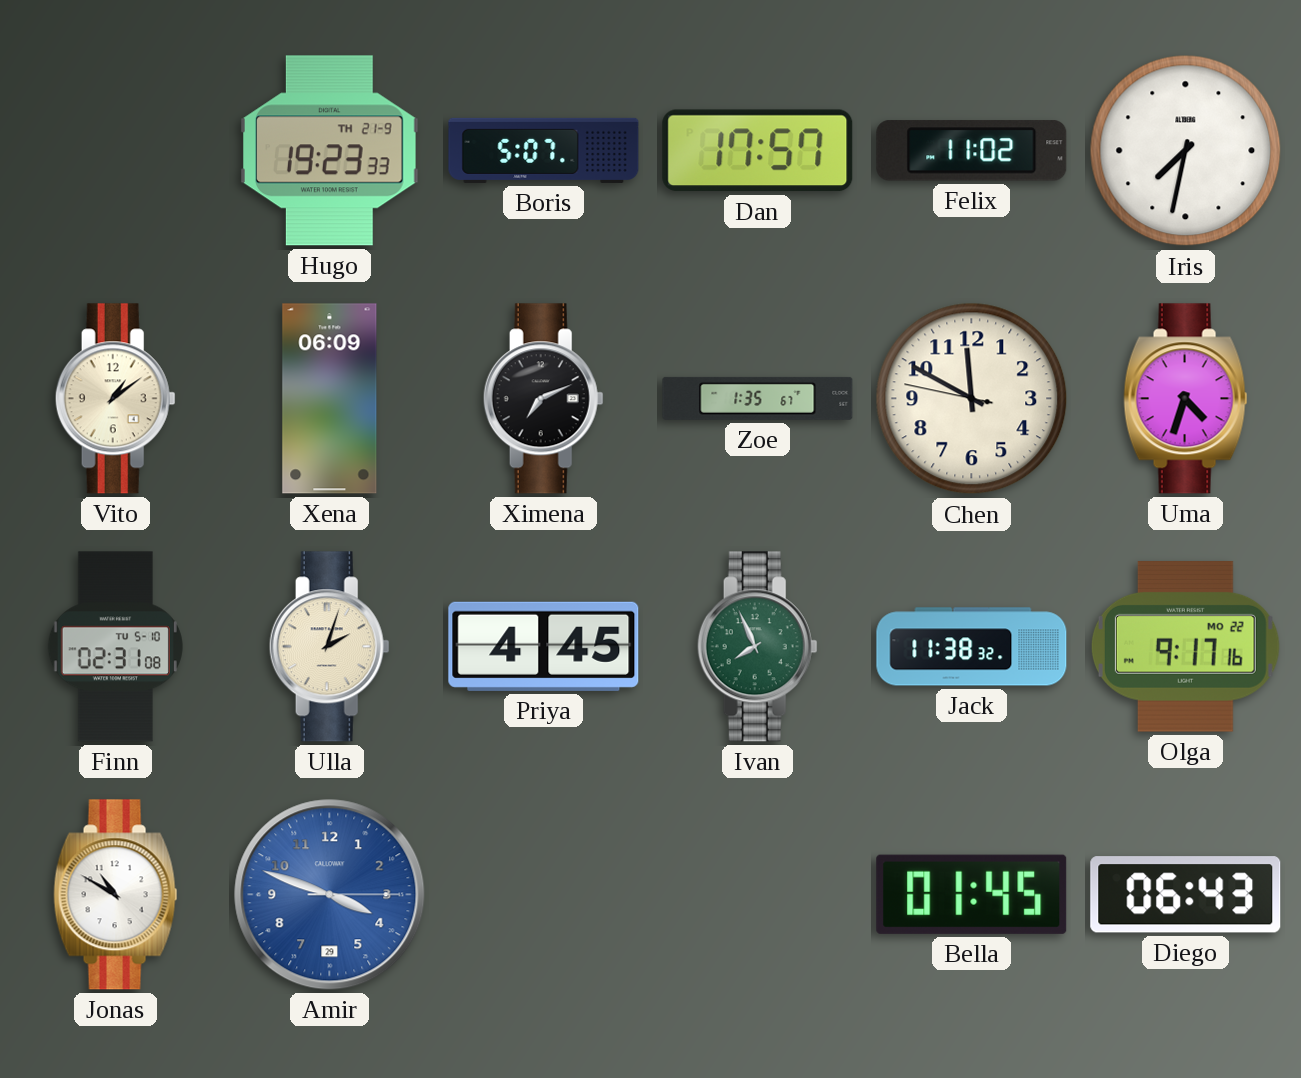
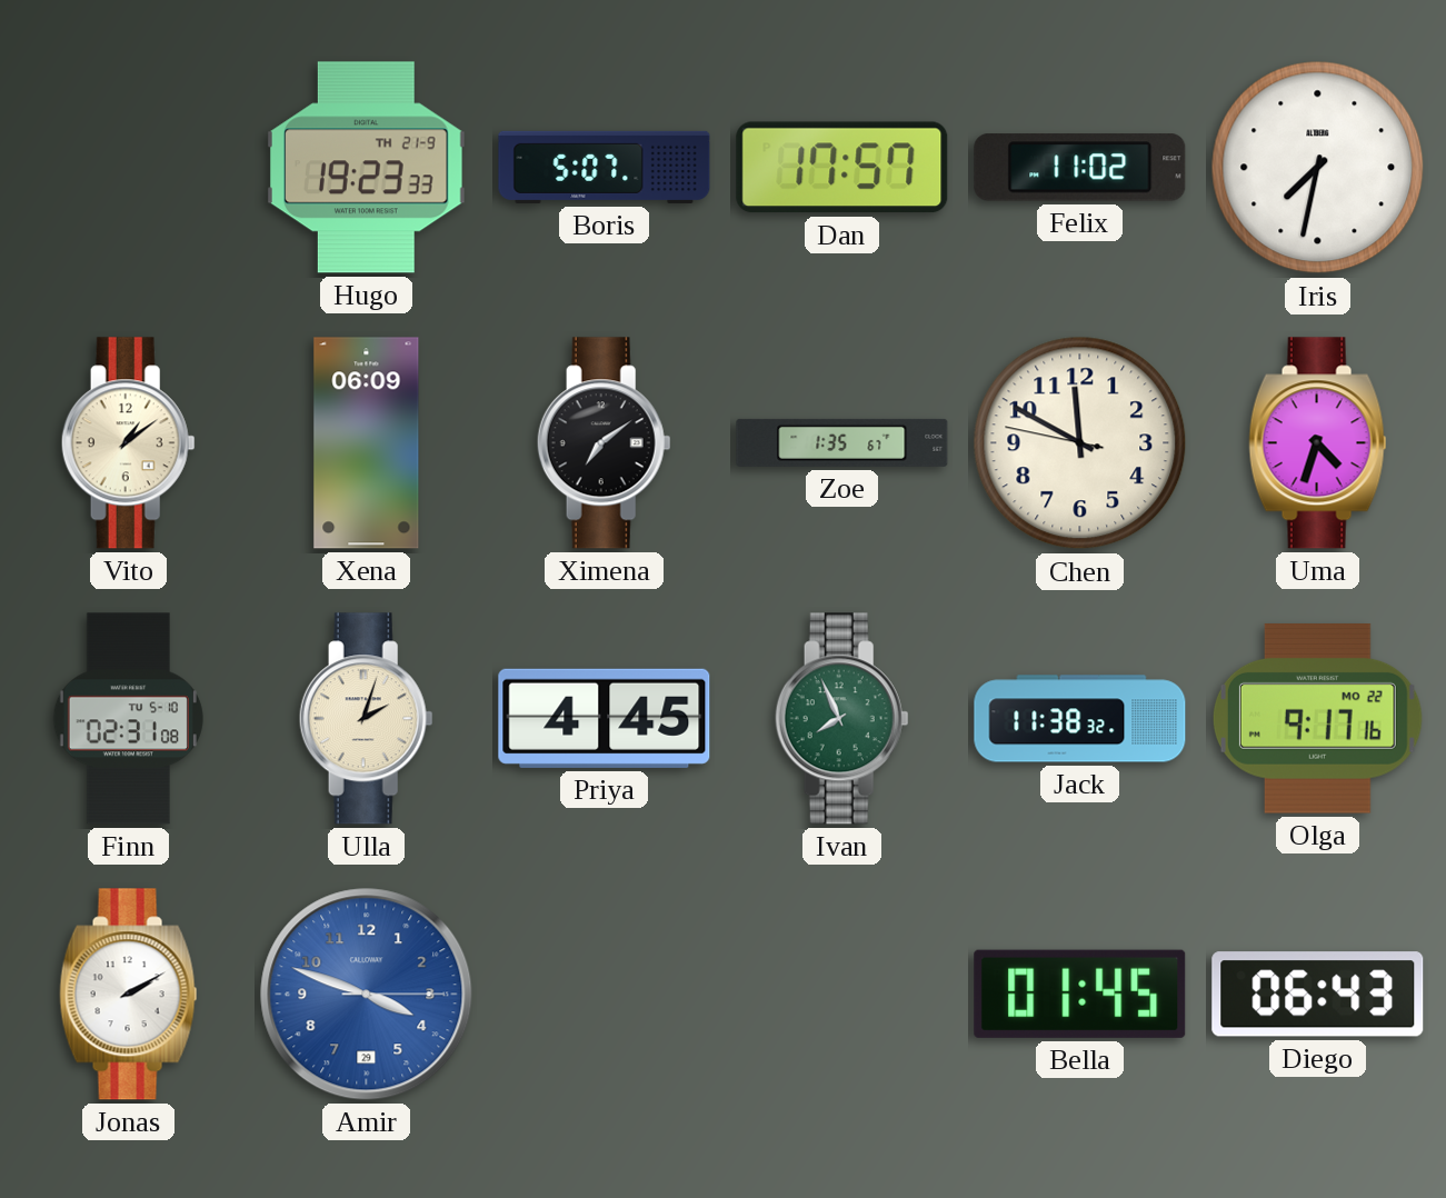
Ximena: 7:11 -> 7:09 (604, 443)
Jonas: 10:50 -> 2:10 (129, 995)
